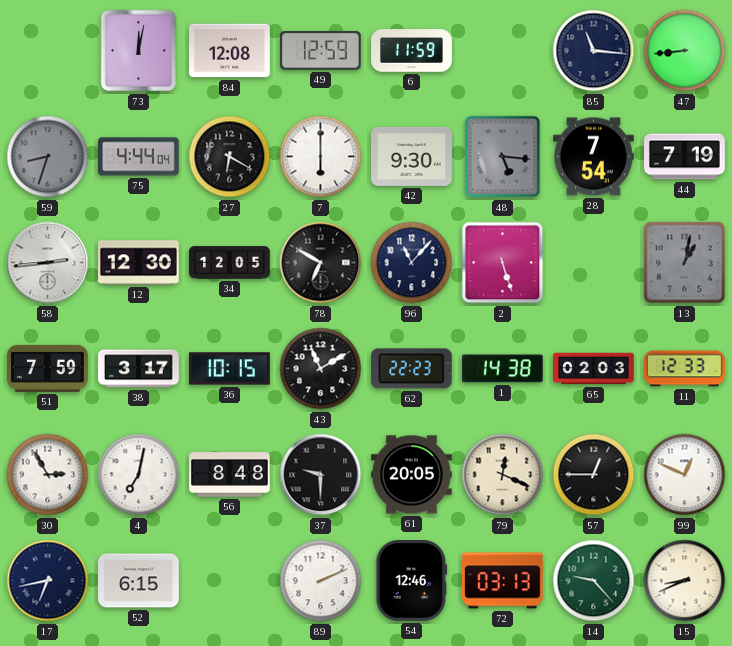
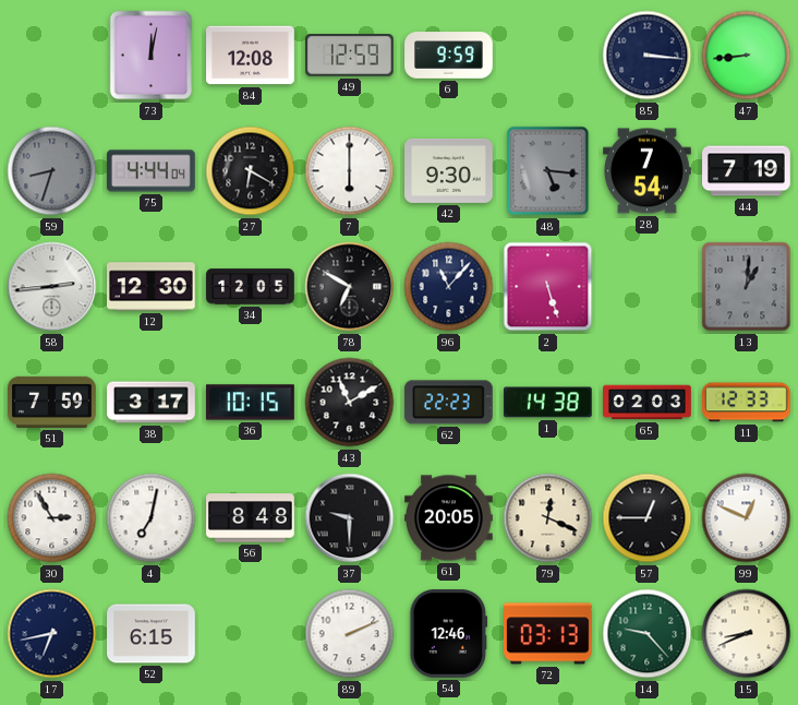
6: 11:59 -> 9:59 (449, 56)
85: 11:16 -> 3:16 (648, 56)
13: 1:02 -> 1:01 (747, 287)
